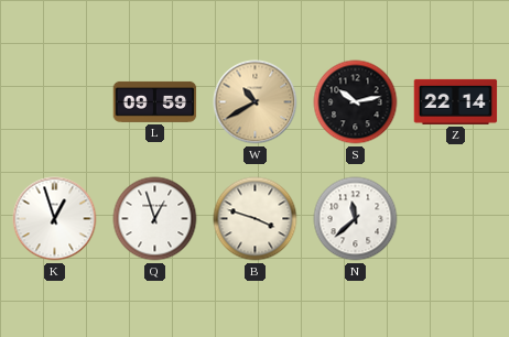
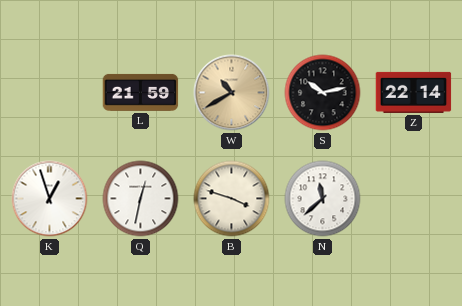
L: 09:59 -> 21:59 (141, 92)
Q: 12:57 -> 12:32 (141, 199)
